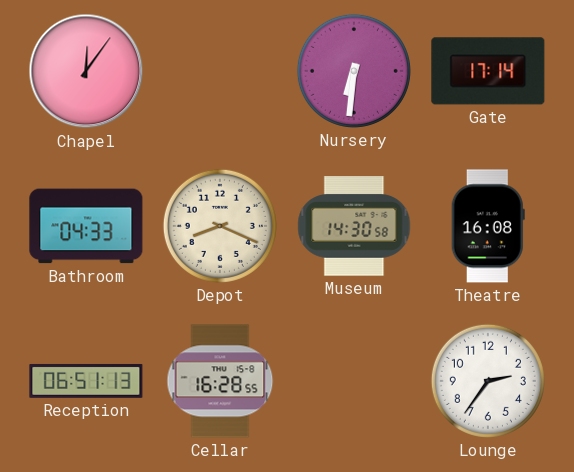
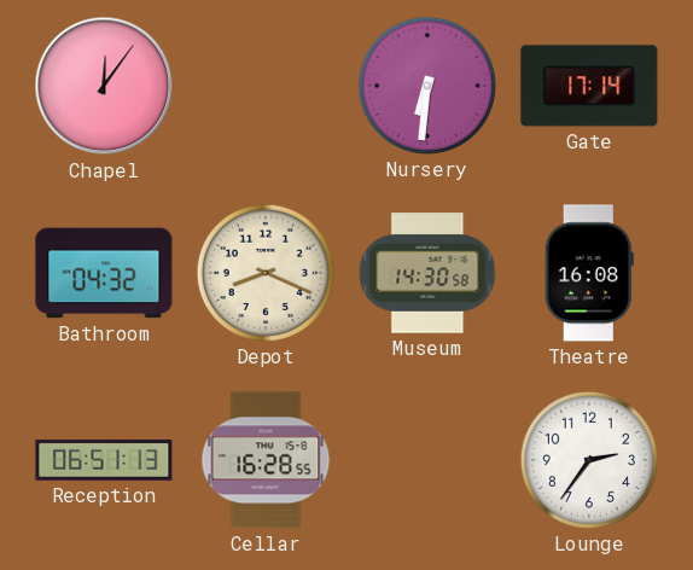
Bathroom: 04:33 -> 04:32 (104, 273)
